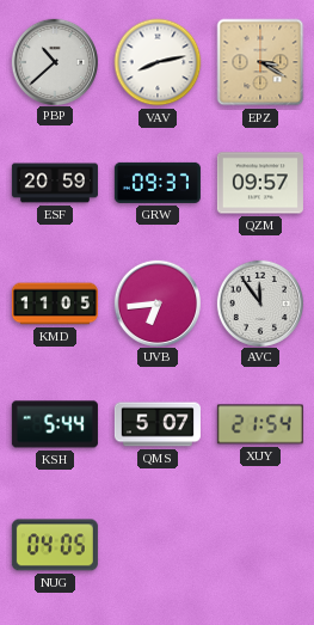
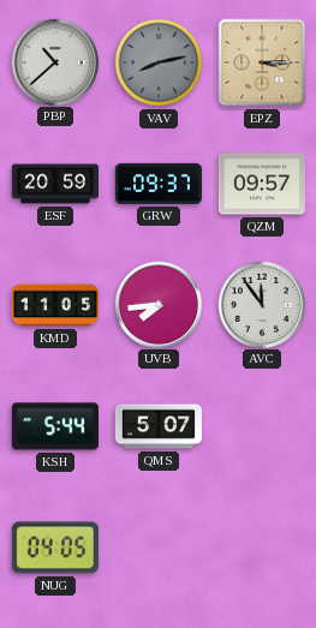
VAV dial: white -> grey (159, 62)
EPZ: 3:20 -> 3:15 (262, 62)
UVB: 6:44 -> 7:44 (157, 304)
XUY: 21:54 -> none (260, 424)
